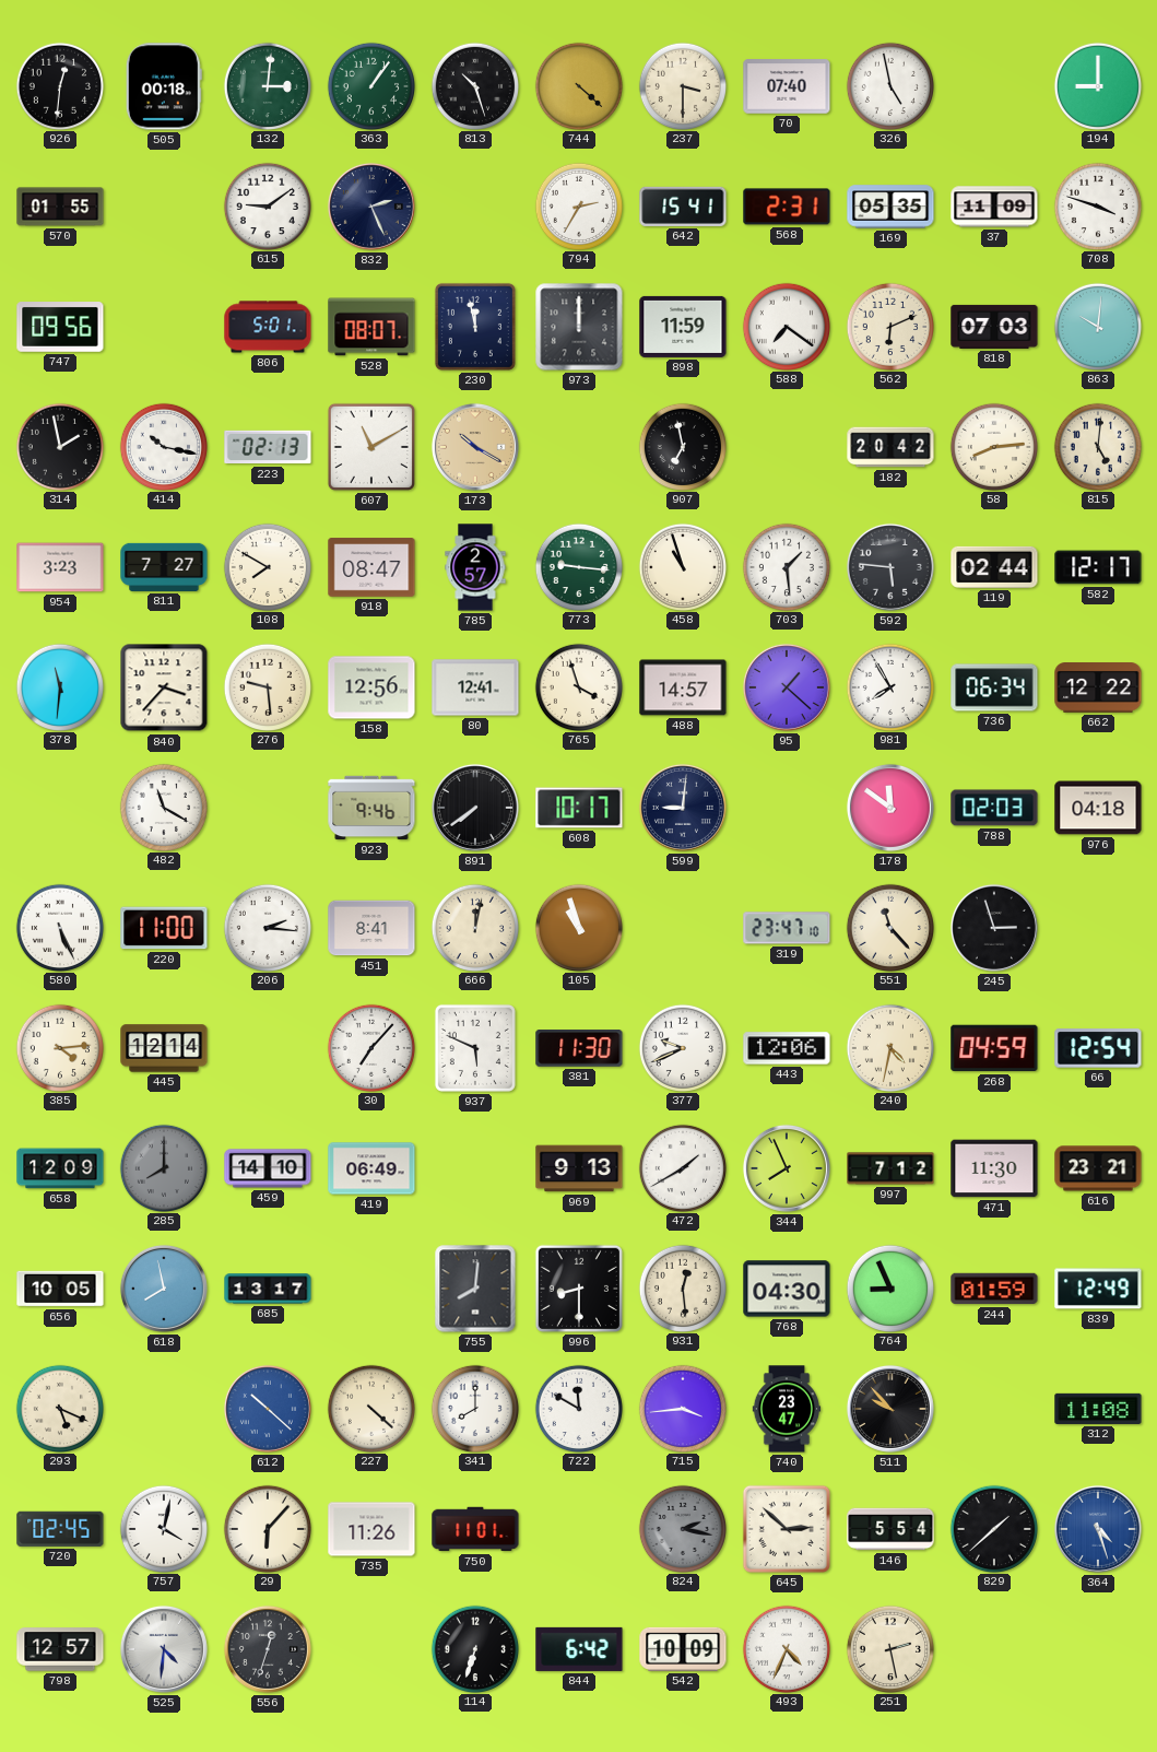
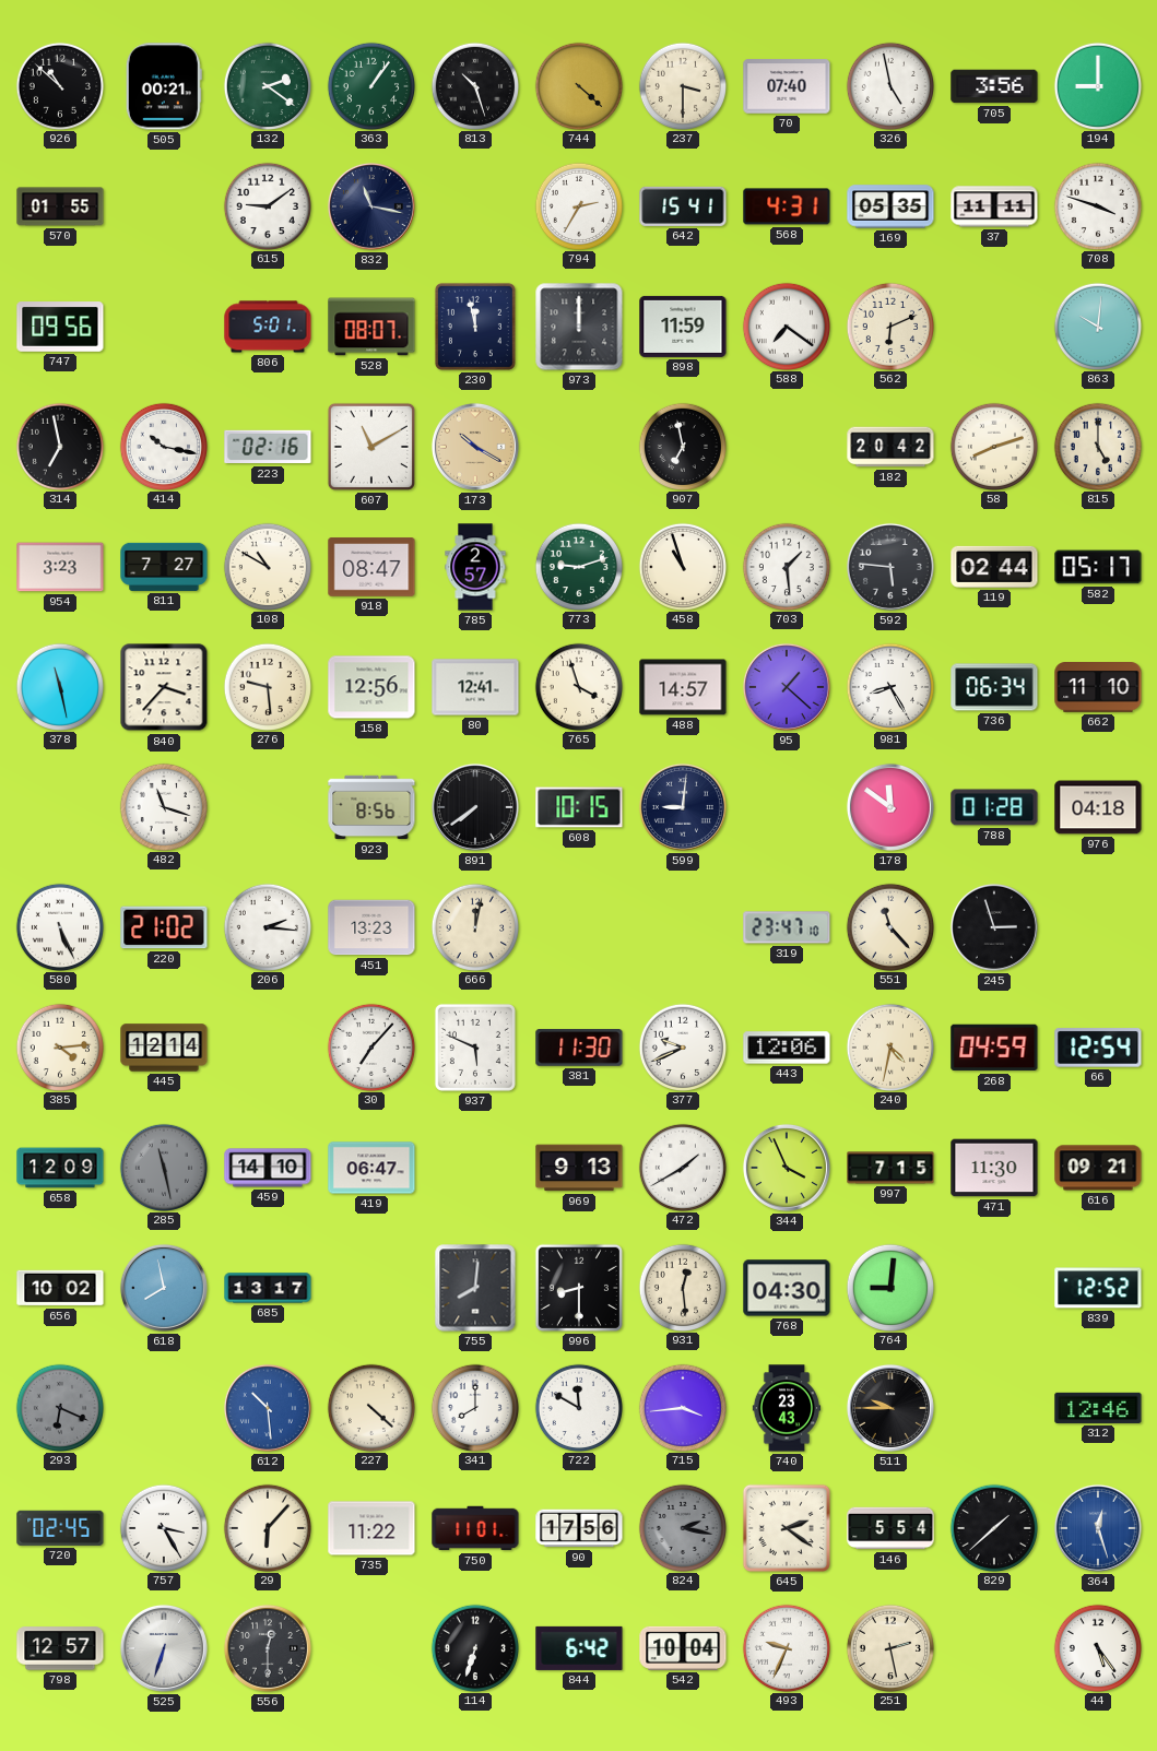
926: 12:31 -> 10:52 (59, 85)
505: 00:18 -> 00:21 (164, 86)
132: 3:01 -> 2:21 (267, 85)
705: none -> 3:56 (994, 86)
832: 2:26 -> 11:17 (371, 206)
568: 2:31 -> 4:31 (787, 206)
37: 11:09 -> 11:11 (994, 206)
818: 07:03 -> none (994, 327)
314: 1:58 -> 6:58 (59, 446)
223: 02:13 -> 02:16 (268, 447)
58: 8:14 -> 8:12 (993, 446)
815: 5:01 -> 5:00 (1097, 446)
108: 7:50 -> 10:50 (267, 566)
773: 9:16 -> 9:12 (578, 566)
582: 12:17 -> 05:17 (1098, 567)
378: 11:31 -> 11:28 (59, 686)
981: 7:55 -> 8:25 (889, 686)
662: 12:22 -> 11:10 (1098, 688)
482: 11:20 -> 11:18 (163, 806)
923: 9:46 -> 8:56 (371, 807)
608: 10:17 -> 10:15 (579, 807)
788: 02:03 -> 01:28 (994, 807)
220: 11:00 -> 21:02 (164, 927)
451: 8:41 -> 13:23 (371, 927)
105: 10:57 -> none (578, 927)
285: 8:00 -> 11:28 (163, 1167)
419: 06:49 -> 06:47 (371, 1168)
344: 7:56 -> 3:56 (787, 1168)
997: 7:12 -> 7:15 (890, 1168)
616: 23:21 -> 09:21 (1098, 1168)
656: 10:05 -> 10:02 (60, 1288)
764: 8:56 -> 9:01 (889, 1287)
244: 01:59 -> none (994, 1289)
839: 12:49 -> 12:52 (1098, 1288)
293: 5:19 -> 6:19 (59, 1407)
293 dial: cream -> grey (59, 1407)
612: 10:22 -> 10:29 (268, 1408)
740: 23:47 -> 23:43 (787, 1408)
511: 9:53 -> 9:45 (890, 1408)
312: 11:08 -> 12:46 (1098, 1408)
757: 4:02 -> 3:25 (163, 1527)
735: 11:26 -> 11:22 (371, 1528)
90: none -> 17:56 (579, 1528)
645: 2:52 -> 2:21 (787, 1528)
364: 4:27 -> 12:27 (1098, 1528)
525: 4:31 -> 6:33 (164, 1648)
556: 12:33 -> 12:30 (268, 1648)
542: 10:09 -> 10:04 (683, 1648)
493: 4:34 -> 9:34 (786, 1647)
44: none -> 5:24 (1097, 1647)
